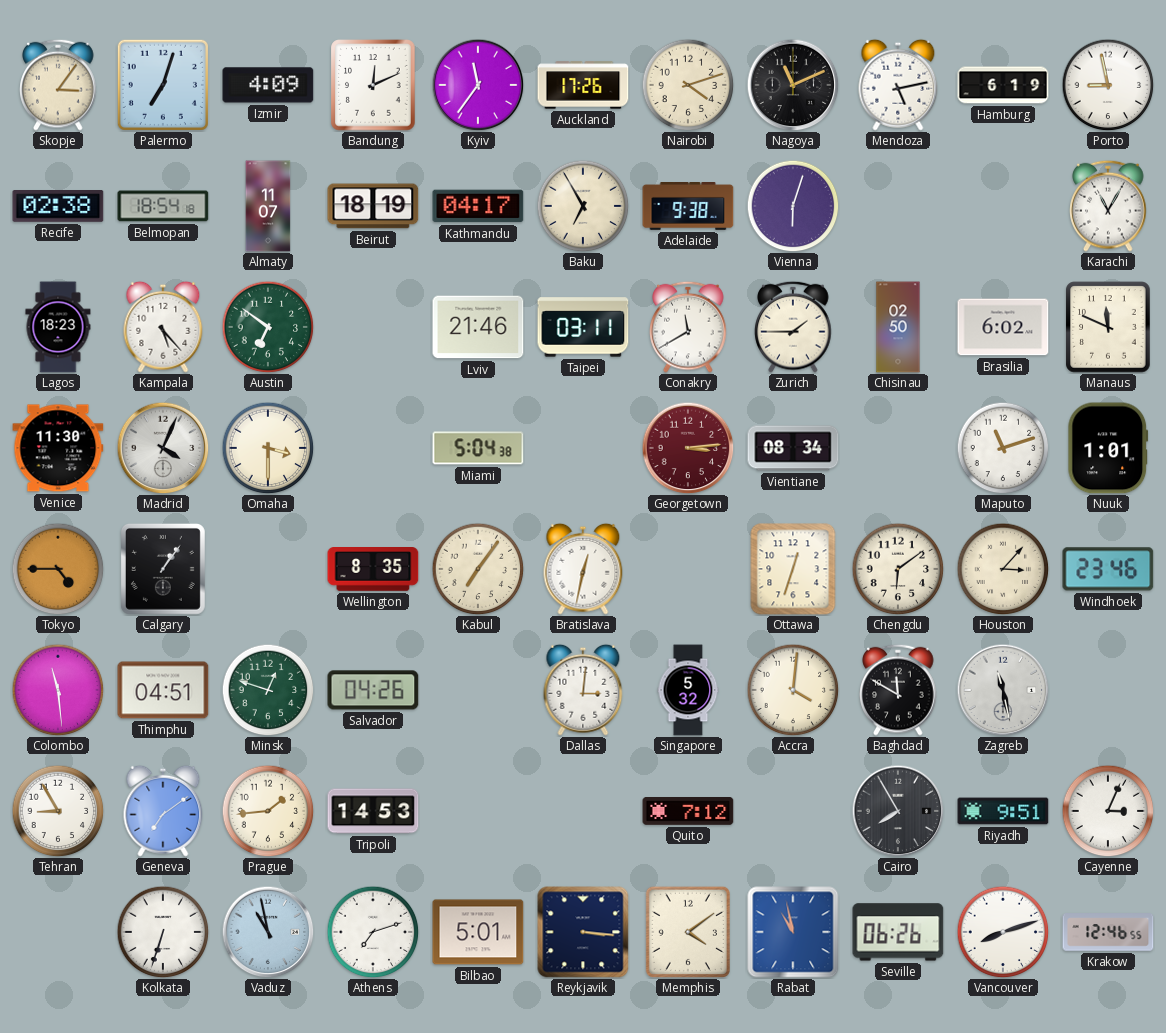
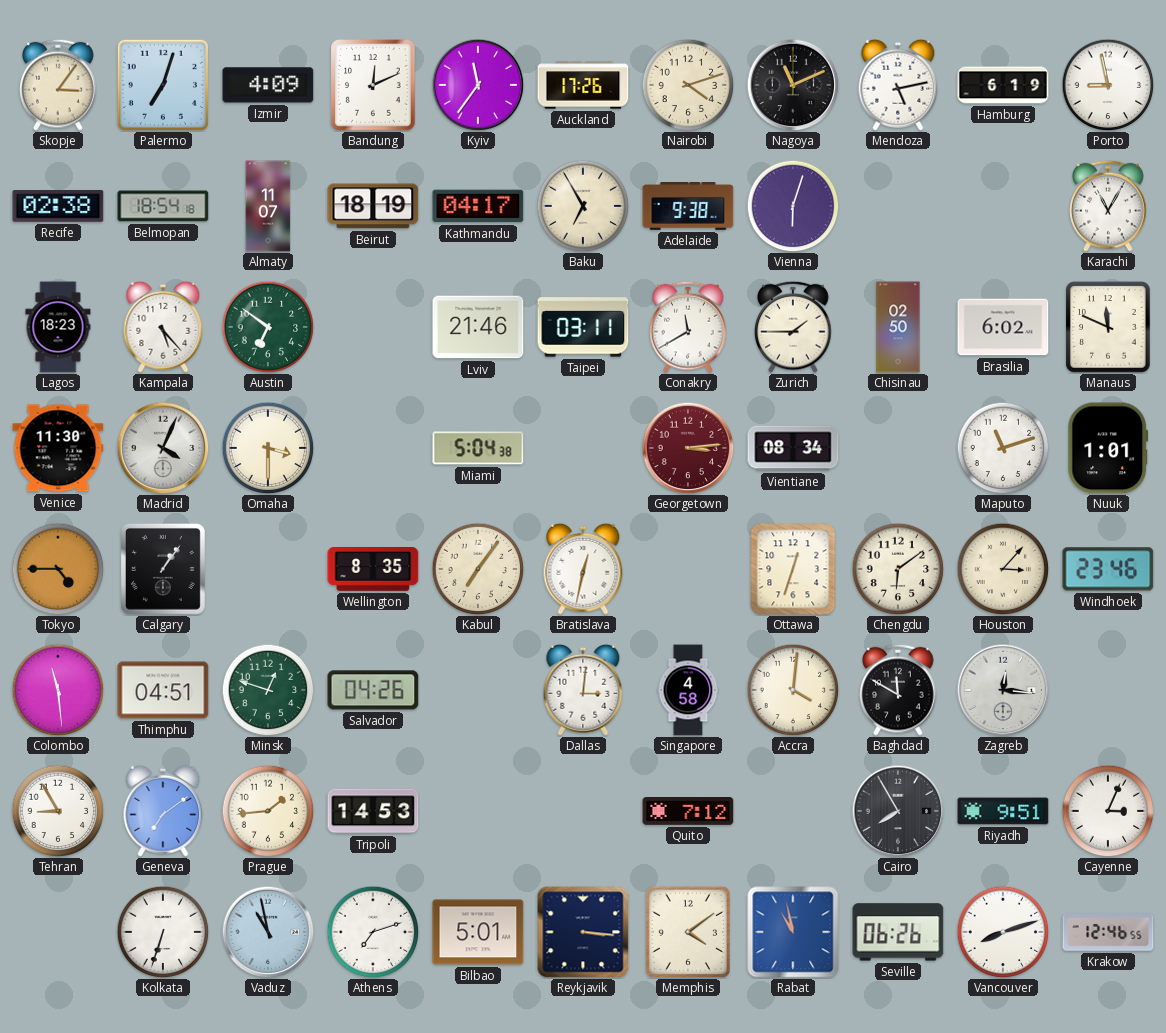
Singapore: 5:32 -> 4:58 (688, 690)
Zagreb: 11:28 -> 12:16 (1003, 690)
